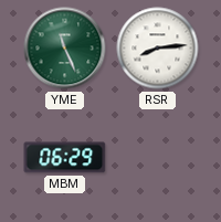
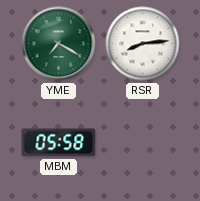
YME: 11:26 -> 7:20 (59, 44)
MBM: 06:29 -> 05:58 (59, 143)
